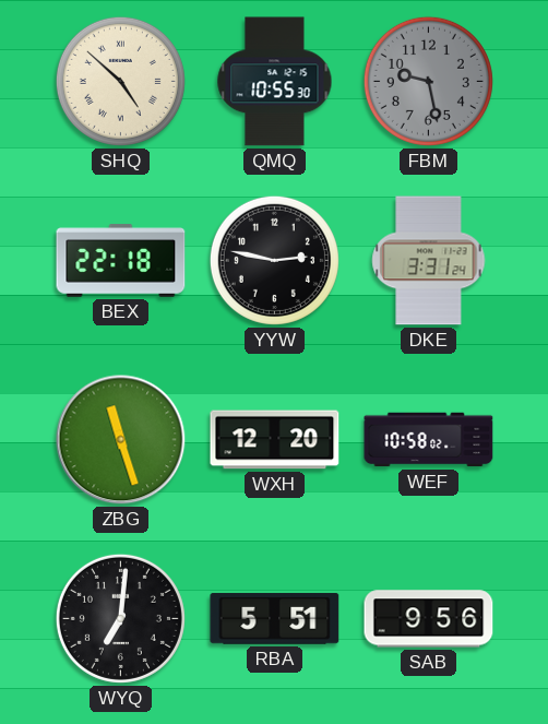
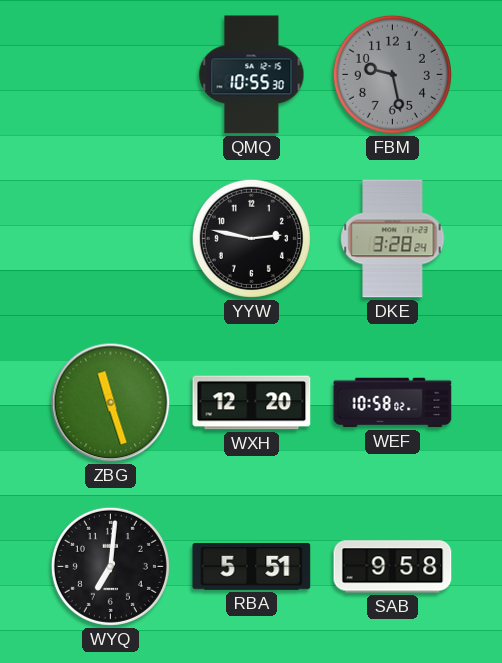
SHQ: 4:52 -> none (120, 81)
BEX: 22:18 -> none (121, 261)
DKE: 3:31 -> 3:28 (393, 239)
SAB: 9:56 -> 9:58 (393, 567)
